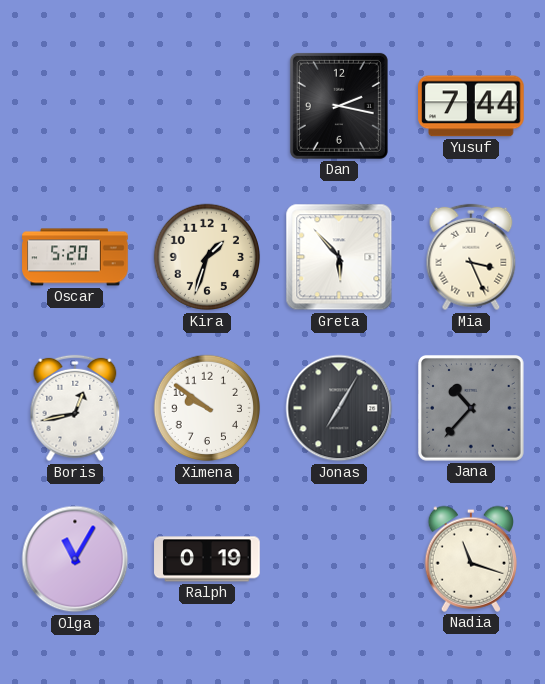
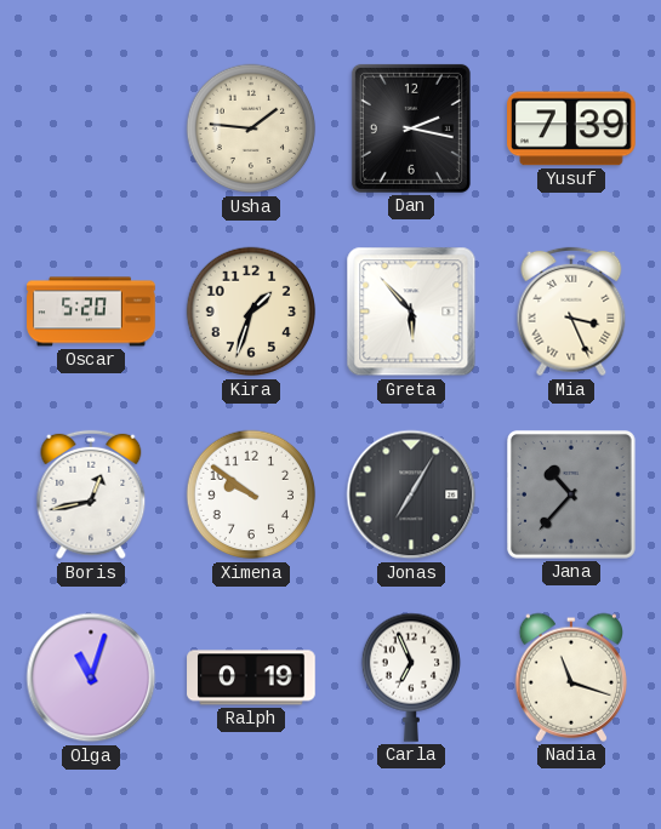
Usha: none -> 1:46 (251, 128)
Yusuf: 7:44 -> 7:39 (571, 128)
Olga: 11:05 -> 11:03 (91, 678)
Carla: none -> 6:56 (410, 678)
